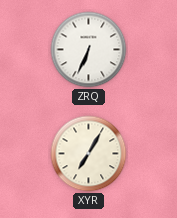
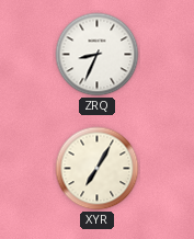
ZRQ: 6:34 -> 8:34 (98, 55)
